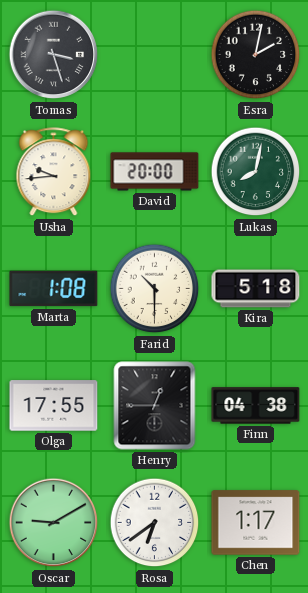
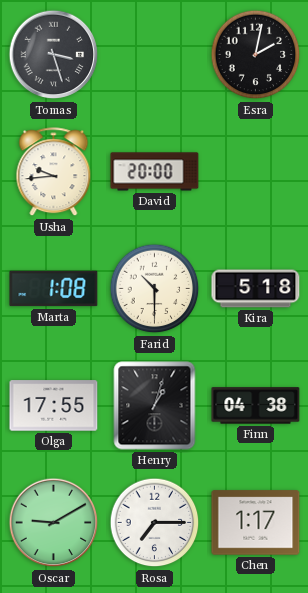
Lukas: 8:02 -> none (256, 172)
Henry: 12:45 -> 1:03 (155, 406)
Rosa: 6:39 -> 7:15 (155, 523)
